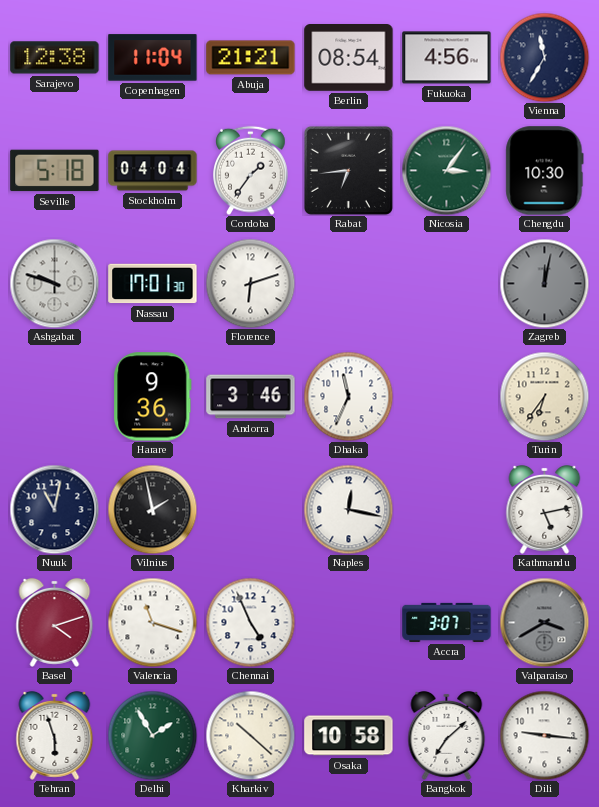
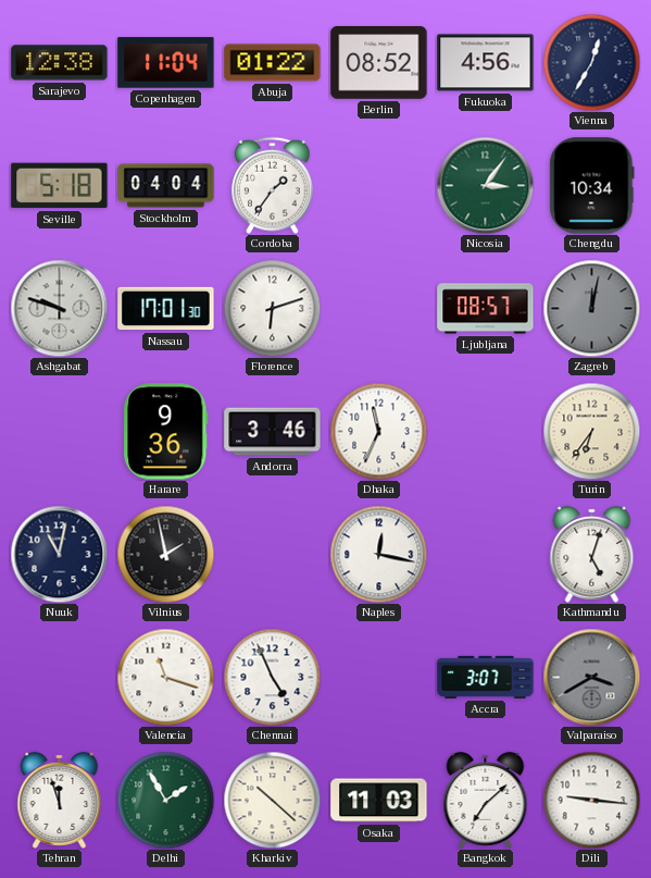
Abuja: 21:21 -> 01:22 (273, 63)
Berlin: 08:54 -> 08:52 (379, 63)
Vienna: 11:35 -> 12:35 (591, 62)
Rabat: 6:44 -> none (348, 170)
Chengdu: 10:30 -> 10:34 (592, 186)
Ljubljana: none -> 08:57 (486, 309)
Kathmandu: 5:13 -> 5:03 (592, 554)
Basel: 4:12 -> none (55, 622)
Tehran: 5:57 -> 11:57 (60, 800)
Osaka: 10:58 -> 11:03 (379, 801)
